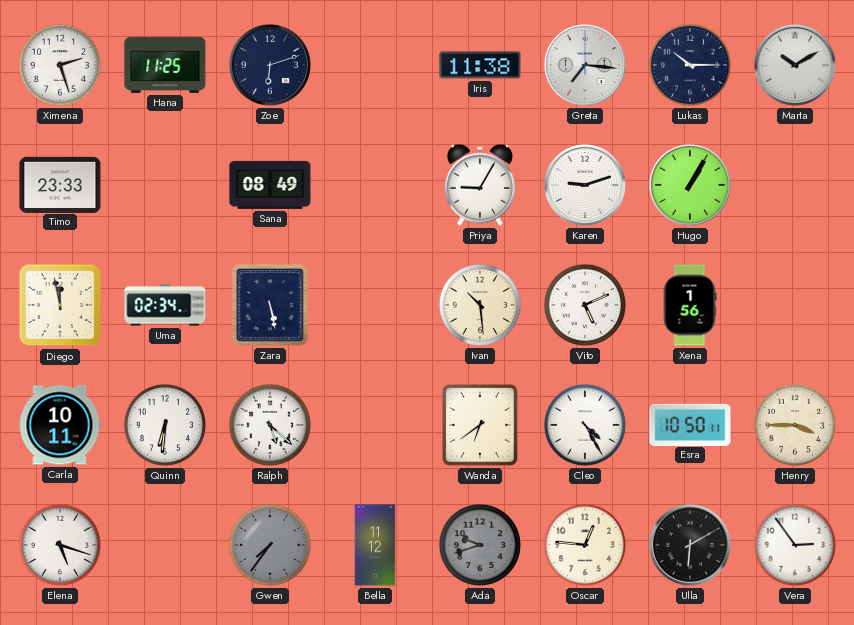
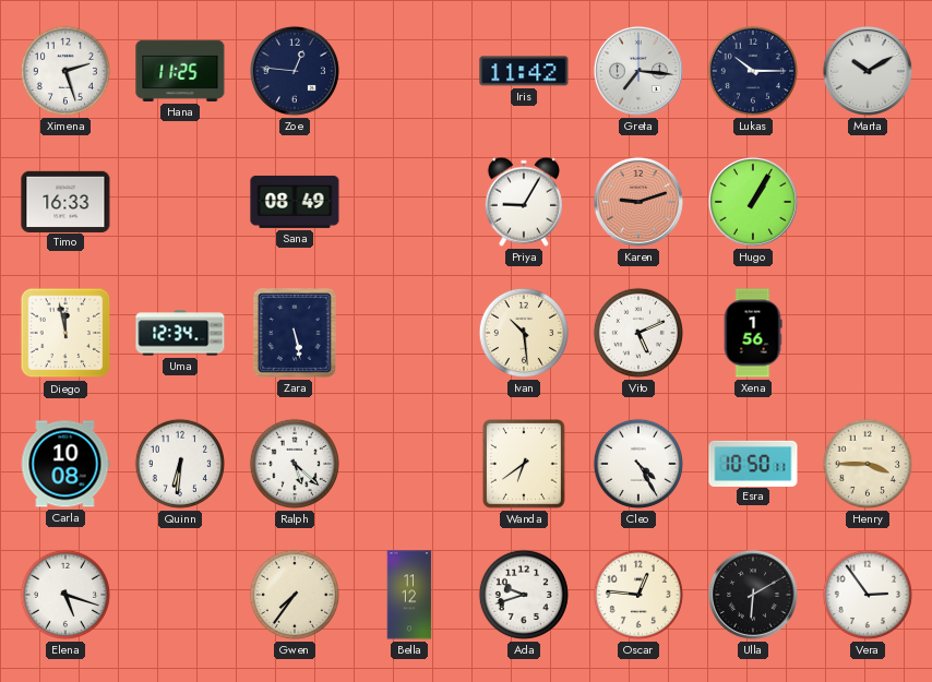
Zoe: 6:12 -> 12:46 (295, 71)
Iris: 11:38 -> 11:42 (524, 71)
Timo: 23:33 -> 16:33 (65, 201)
Karen dial: white -> salmon (638, 202)
Uma: 02:34 -> 12:34 (180, 333)
Carla: 10:11 -> 10:08 (65, 464)
Gwen dial: grey -> cream (295, 595)
Ada dial: grey -> white (524, 595)
